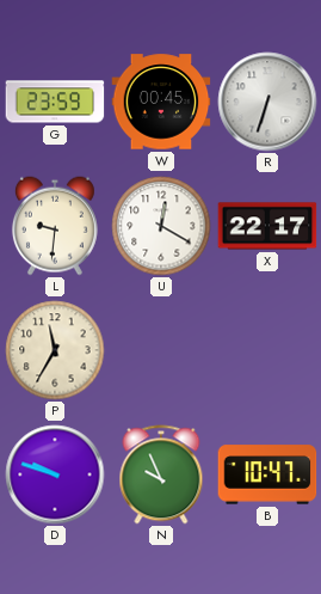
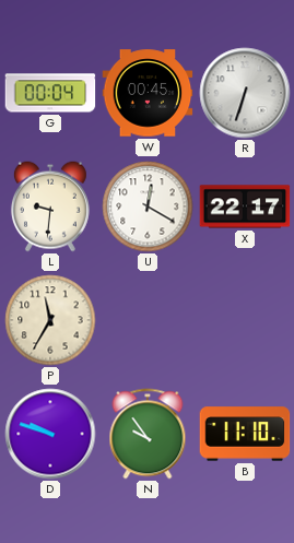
G: 23:59 -> 00:04 (50, 93)
N: 9:56 -> 9:54 (148, 434)
B: 10:47 -> 11:10 (245, 434)
